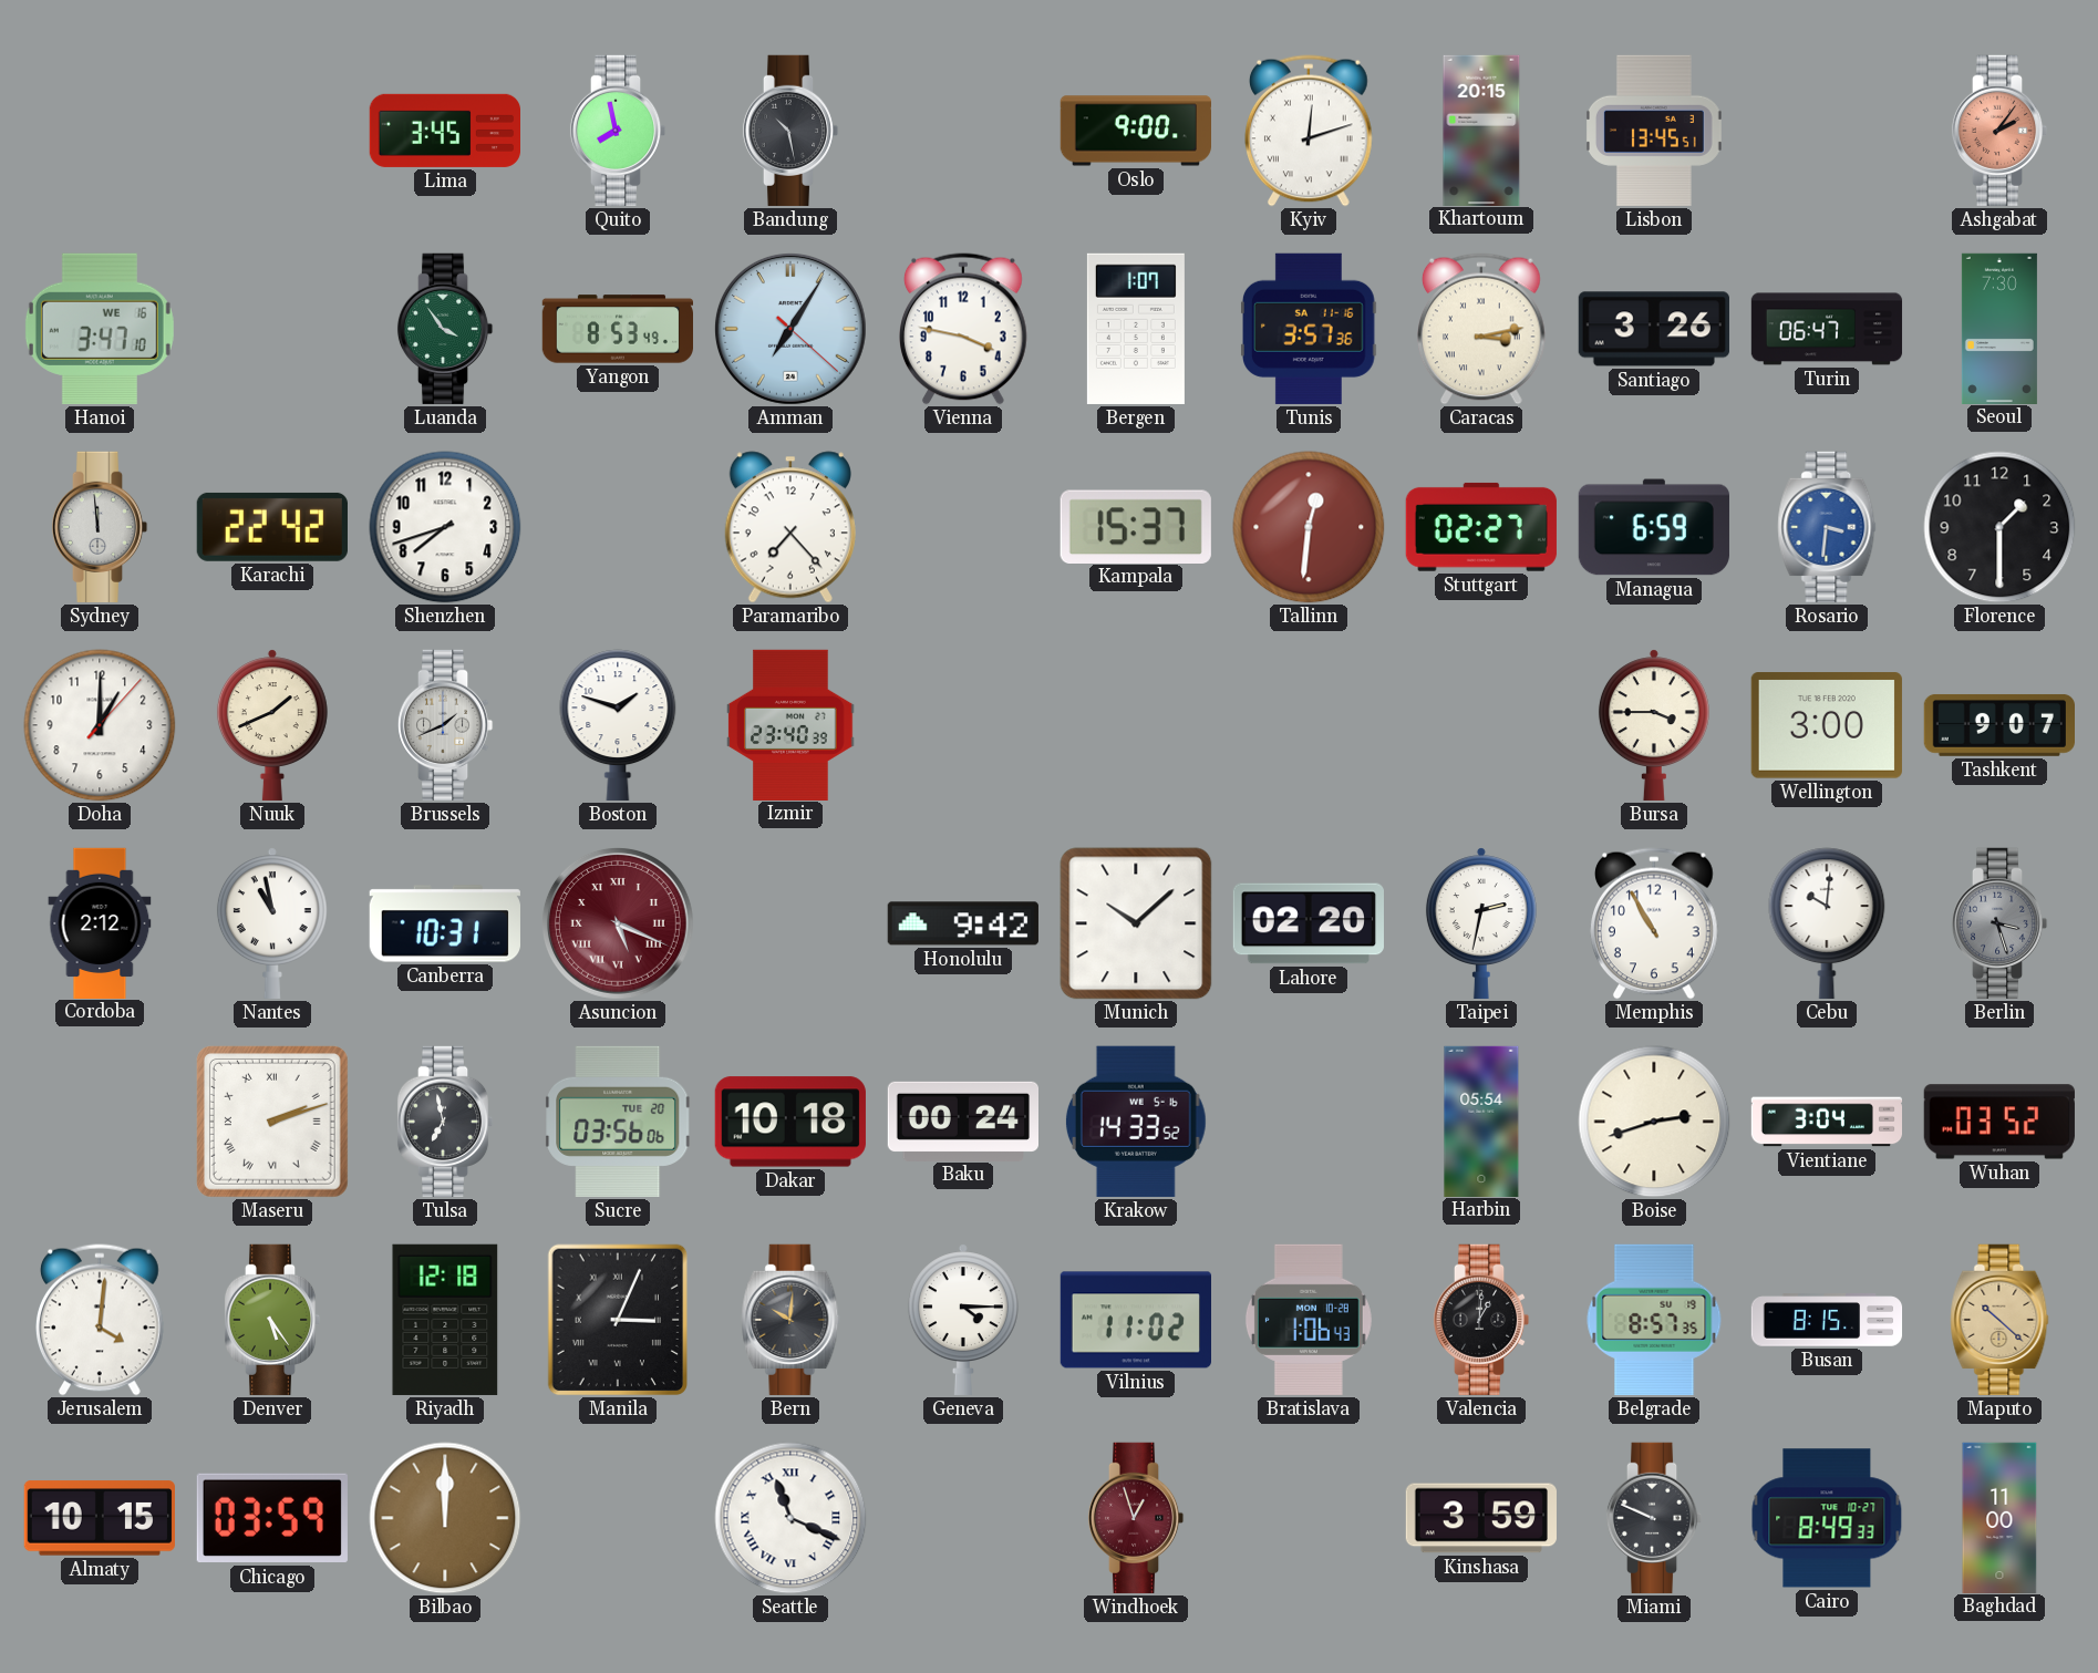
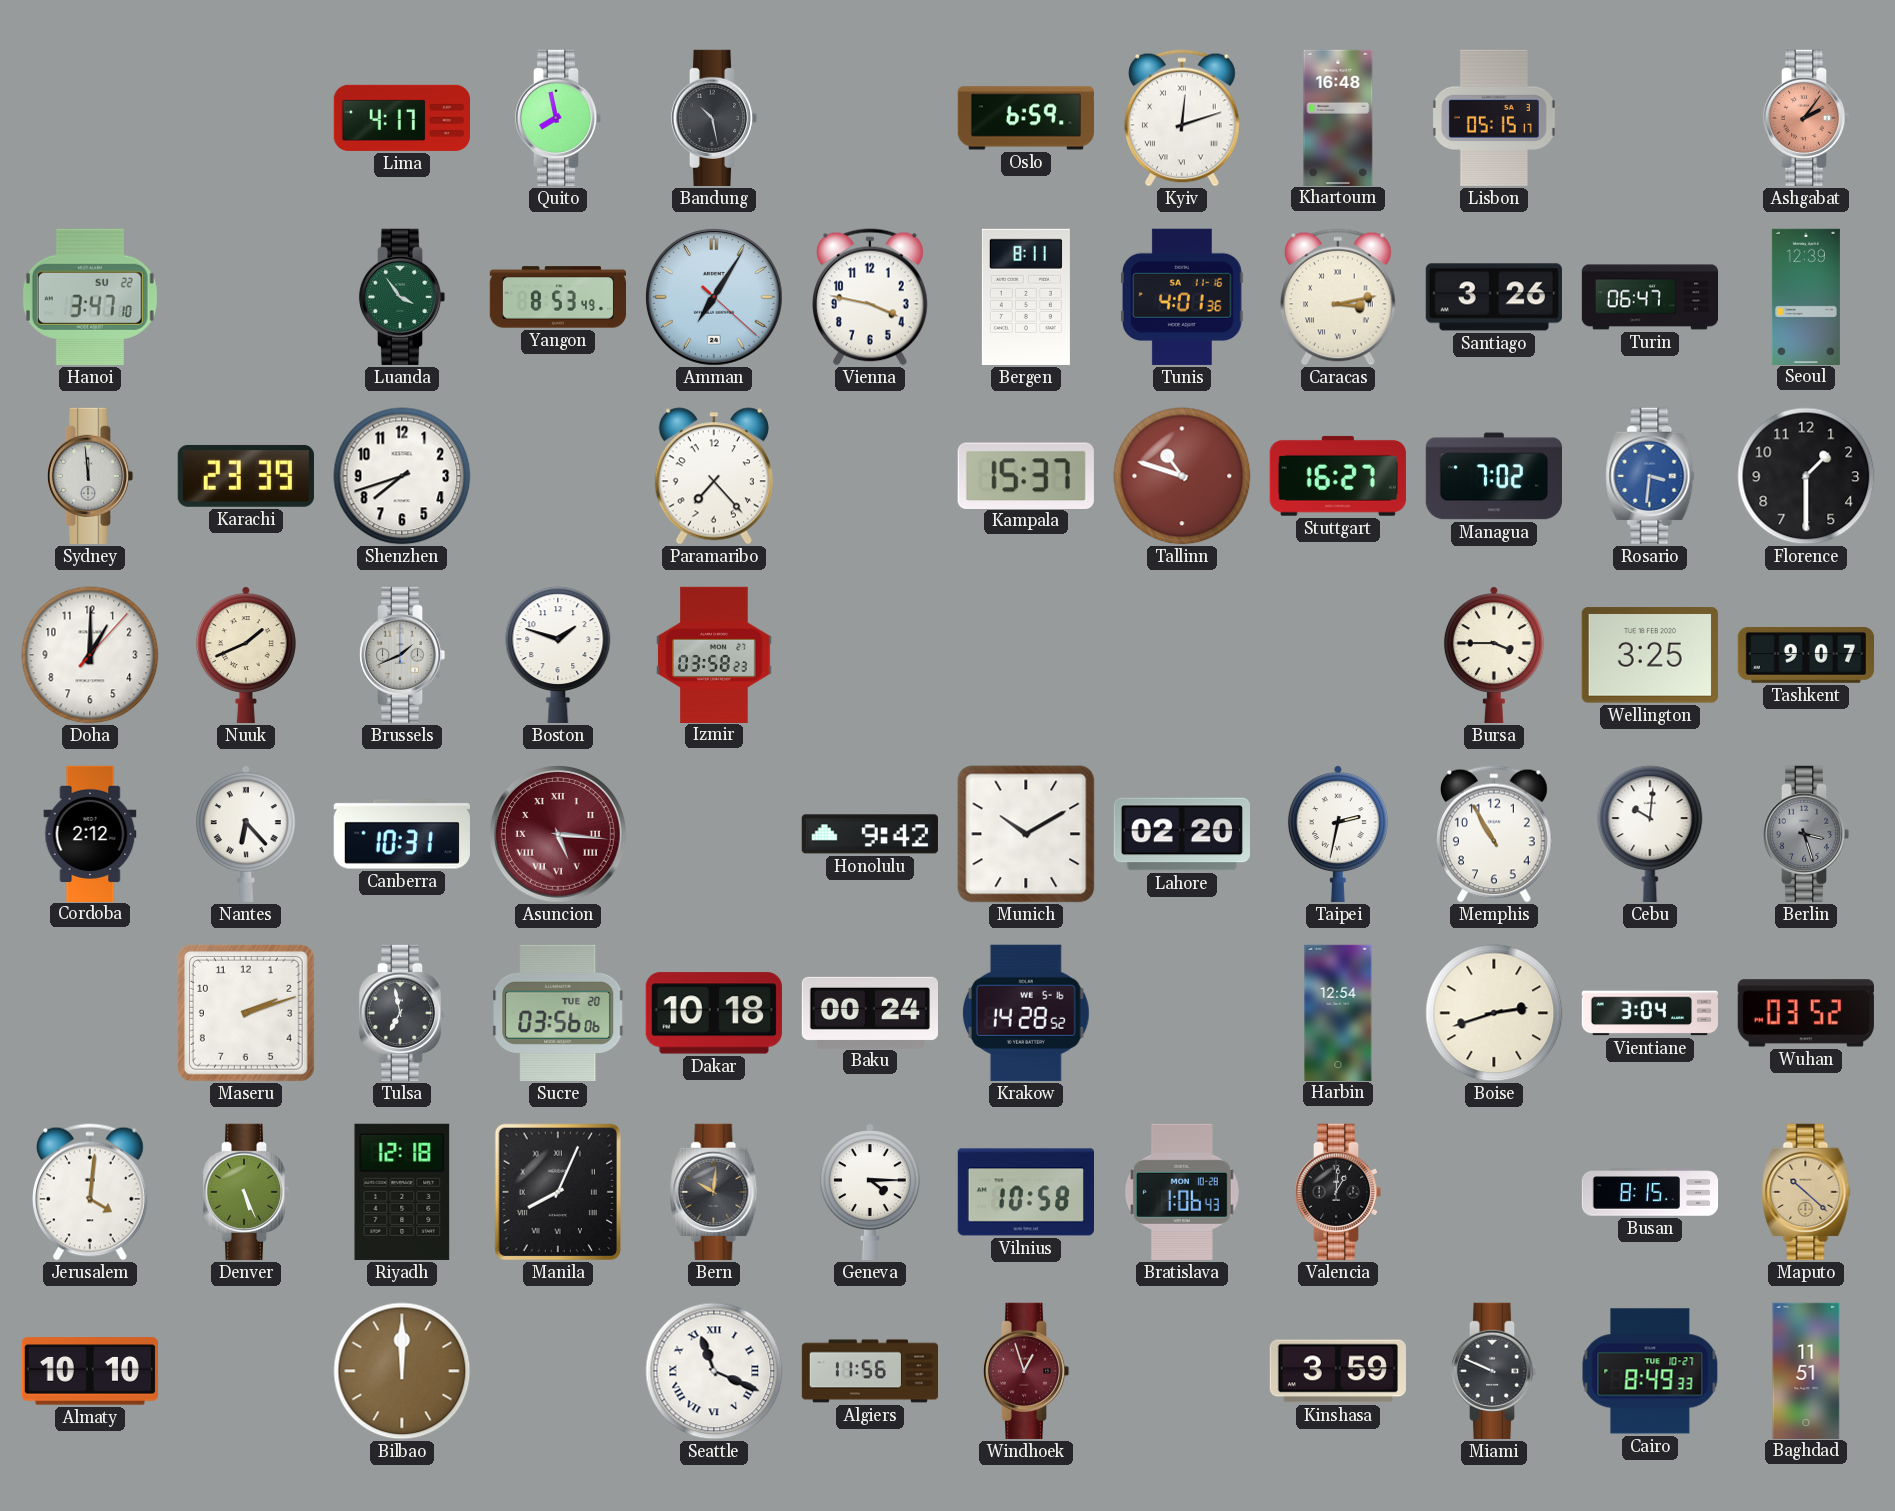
Lima: 3:45 -> 4:17 (401, 118)
Oslo: 9:00 -> 6:59 (1025, 118)
Khartoum: 20:15 -> 16:48 (1338, 117)
Lisbon: 13:45 -> 05:15 (1494, 118)
Hanoi date: WE 16 -> SU 22 (90, 297)
Bergen: 1:07 -> 8:11 (1026, 297)
Tunis: 3:57 -> 4:01 (1183, 297)
Seoul: 7:30 -> 12:39 (1806, 296)
Karachi: 22:42 -> 23:39 (246, 476)
Tallinn: 12:31 -> 10:48 (1182, 476)
Stuttgart: 02:27 -> 16:27 (1338, 476)
Managua: 6:59 -> 7:02 (1494, 476)
Izmir: 23:40 -> 03:58 (714, 654)
Wellington: 3:00 -> 3:25 (1650, 655)
Nantes: 10:58 -> 6:23 (246, 834)
Asuncion: 5:19 -> 5:16 (558, 834)
Munich: 10:08 -> 10:10 (1026, 834)
Maseru numerals: Roman -> Arabic (246, 1013)
Krakow: 14:33 -> 14:28 (1026, 1013)
Harbin: 05:54 -> 12:54 (1338, 1012)
Denver: 5:24 -> 5:26 (246, 1192)
Manila: 3:04 -> 8:04 (558, 1192)
Vilnius: 11:02 -> 10:58 (1025, 1192)
Belgrade: 8:57 -> none (1654, 1320)
Almaty: 10:15 -> 10:10 (90, 1371)
Chicago: 03:59 -> none (272, 1518)
Algiers: none -> 11:56 (870, 1371)
Baghdad: 11:00 -> 11:51 (1806, 1370)
